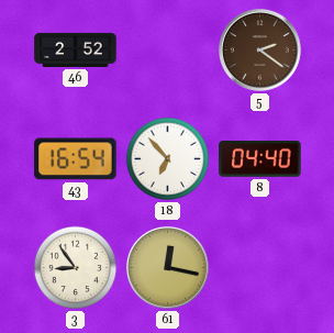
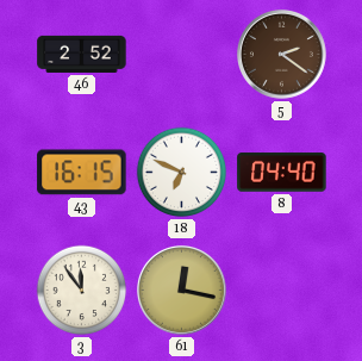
43: 16:54 -> 16:15 (82, 173)
18: 6:53 -> 6:49 (182, 173)
3: 8:54 -> 11:54 (82, 291)
